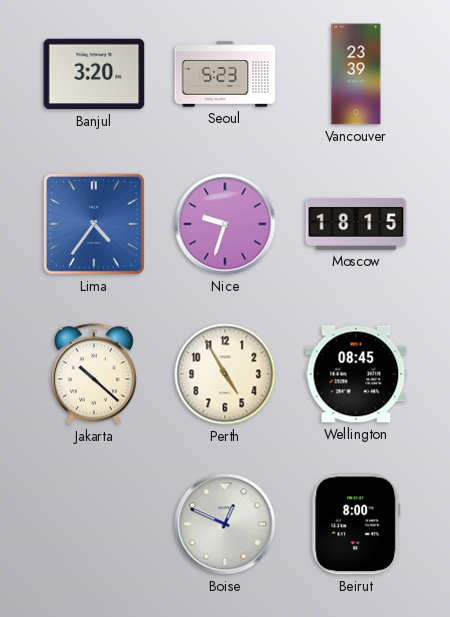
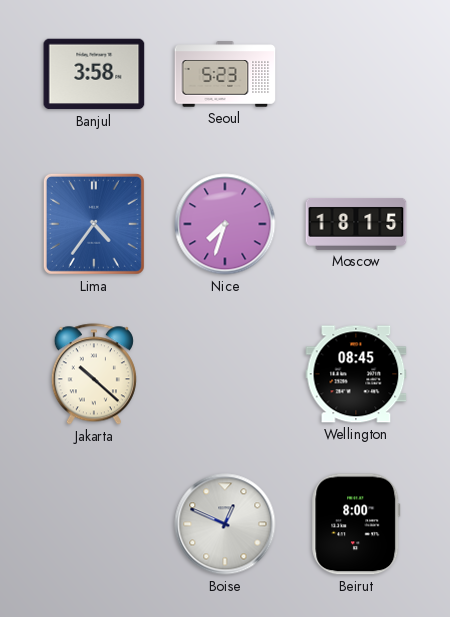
Banjul: 3:20 -> 3:58 (94, 74)
Vancouver: 23:39 -> none (356, 74)
Nice: 9:33 -> 7:33 (225, 224)
Perth: 4:55 -> none (225, 374)
